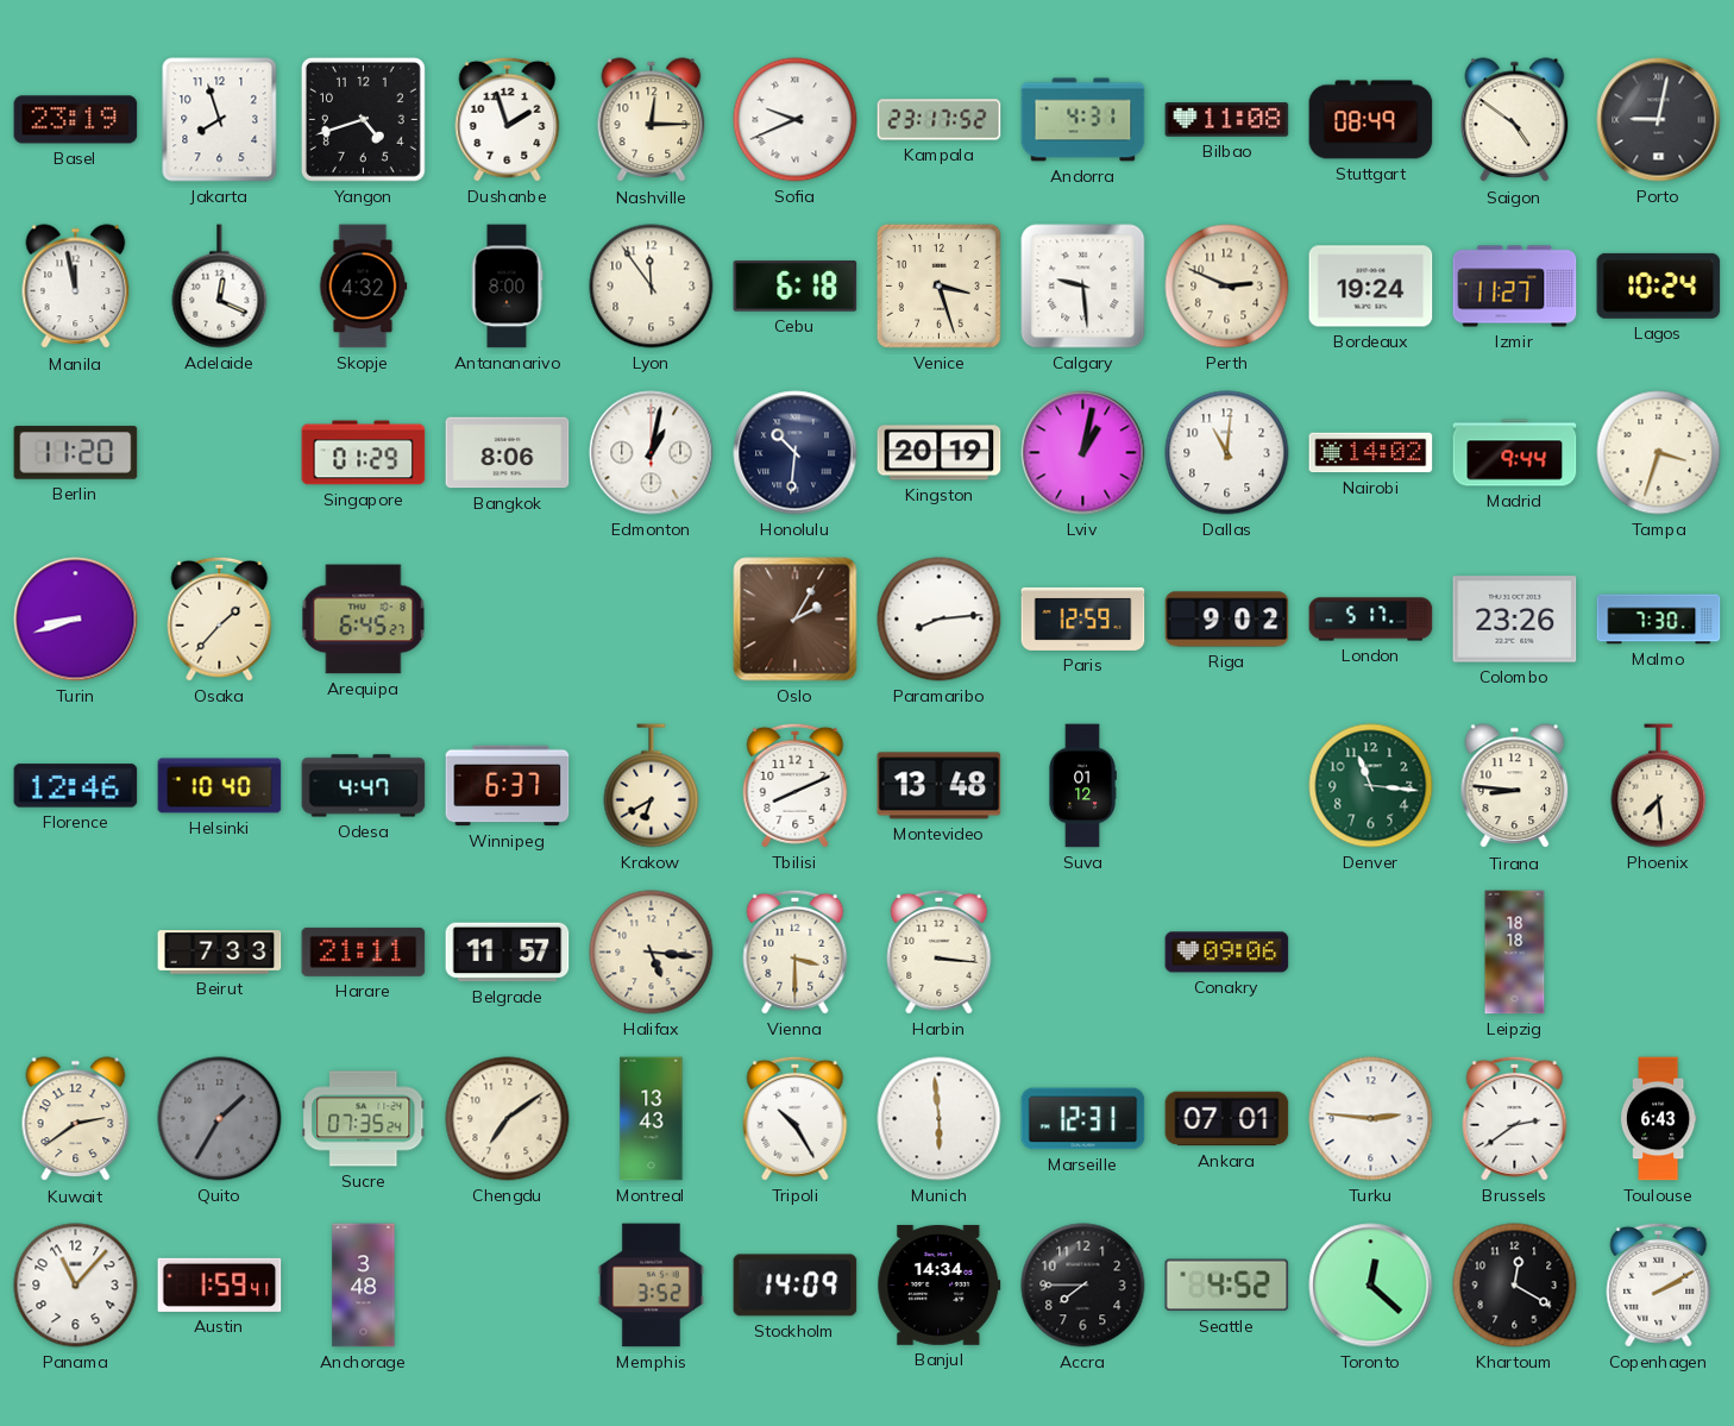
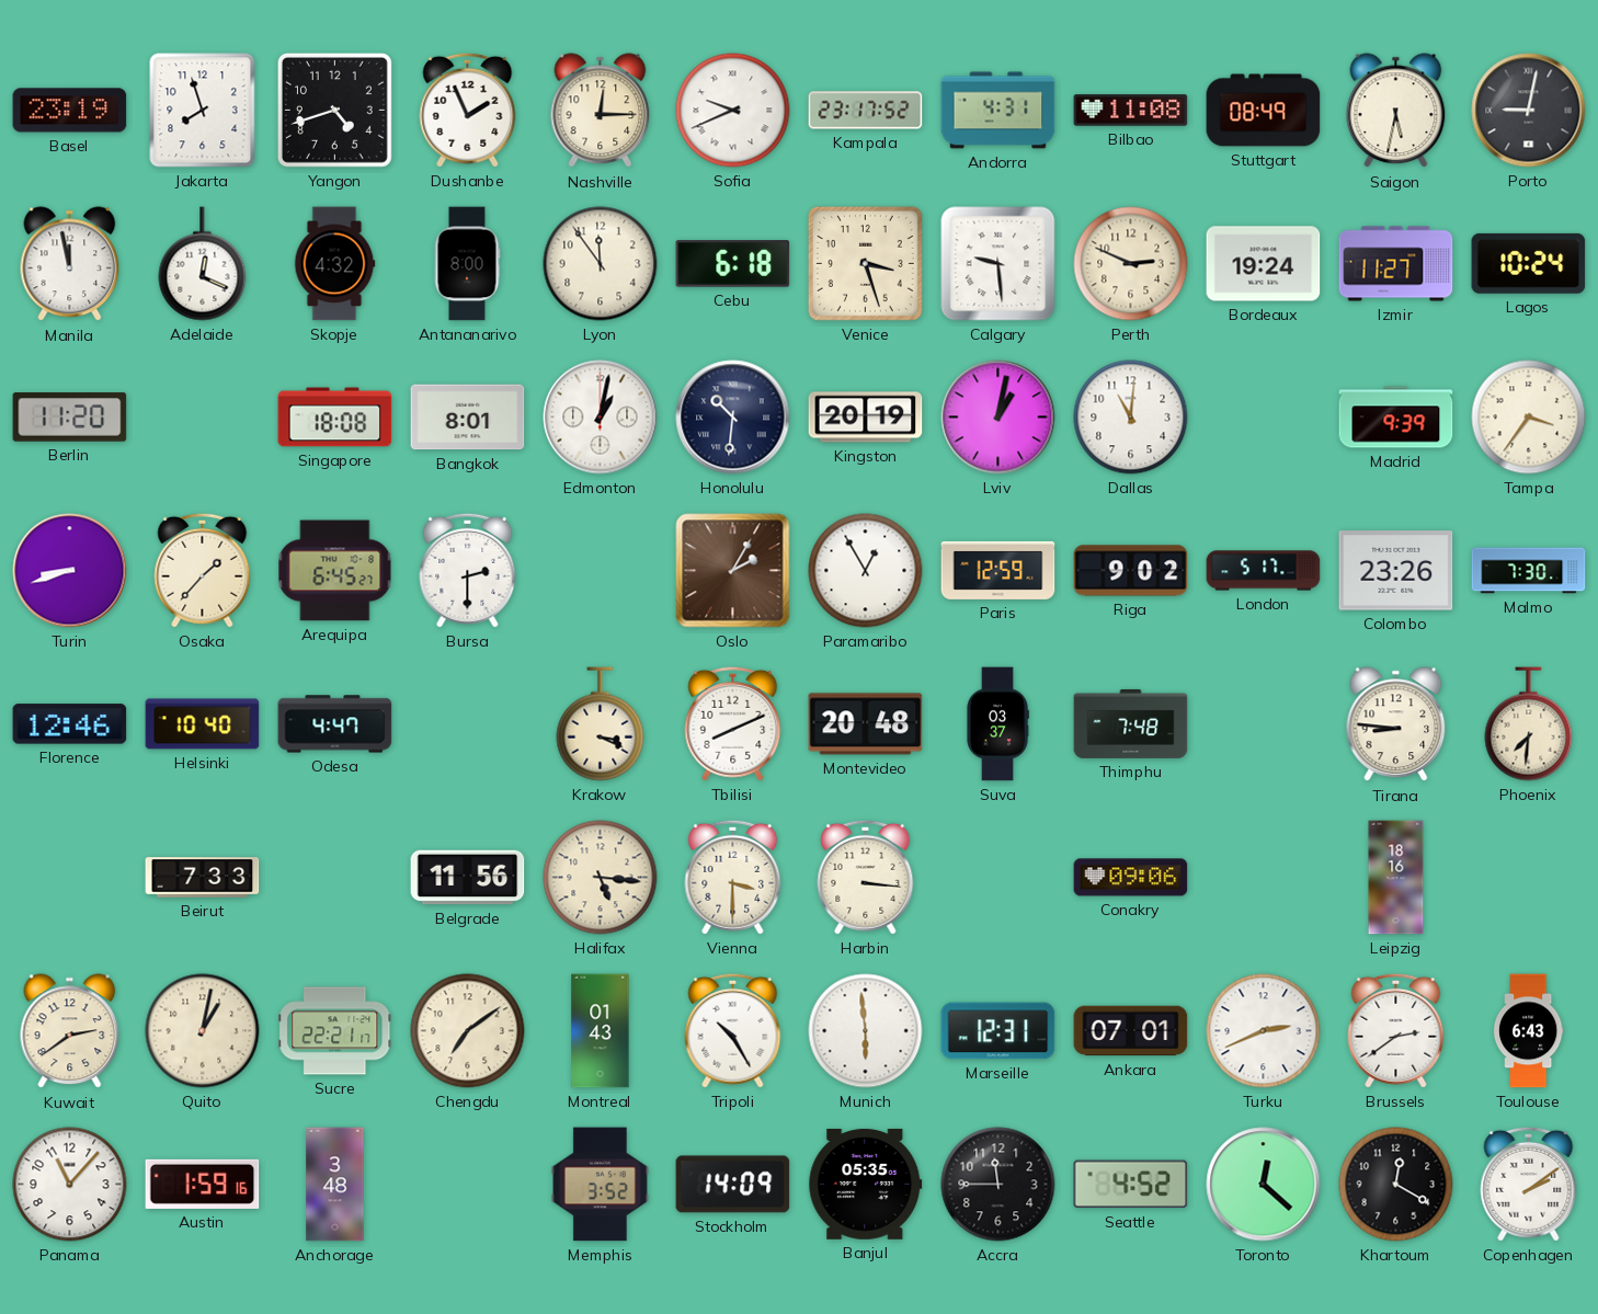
Dushanbe: 1:57 -> 1:56 (468, 110)
Saigon: 4:51 -> 5:32 (1396, 111)
Singapore: 01:29 -> 18:08 (335, 418)
Bangkok: 8:06 -> 8:01 (468, 418)
Nairobi: 14:02 -> none (1371, 453)
Madrid: 9:44 -> 9:39 (1396, 418)
Tampa: 3:33 -> 3:36 (1529, 418)
Bursa: none -> 2:30 (468, 570)
Paramaribo: 8:14 -> 12:55 (866, 571)
Winnipeg: 6:37 -> none (508, 786)
Krakow: 6:40 -> 3:19 (601, 724)
Montevideo: 13:48 -> 20:48 (866, 724)
Suva: 01:12 -> 03:37 (997, 724)
Thimphu: none -> 7:48 (1131, 723)
Denver: 11:16 -> none (1371, 786)
Phoenix: 7:29 -> 7:31 (1529, 724)
Harare: 21:11 -> none (364, 951)
Belgrade: 11:57 -> 11:56 (468, 878)
Leipzig: 18:18 -> 18:16 (1396, 878)
Quito: 1:35 -> 1:02 (203, 1031)
Quito dial: grey -> cream (203, 1031)
Sucre: 07:35 -> 22:21 (335, 1031)
Montreal: 13:43 -> 01:43 (601, 1031)
Turku: 2:46 -> 2:41 (1264, 1031)
Austin: 1:59:41 -> 1:59:16 (203, 1184)
Banjul: 14:34 -> 05:35 (866, 1184)
Accra: 7:45 -> 11:45 (998, 1185)
Copenhagen: 2:10 -> 2:09 (1529, 1184)
